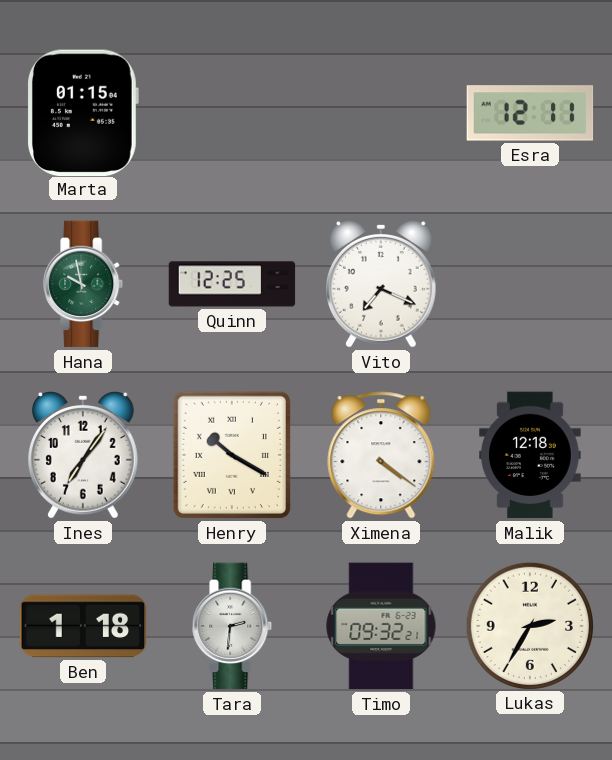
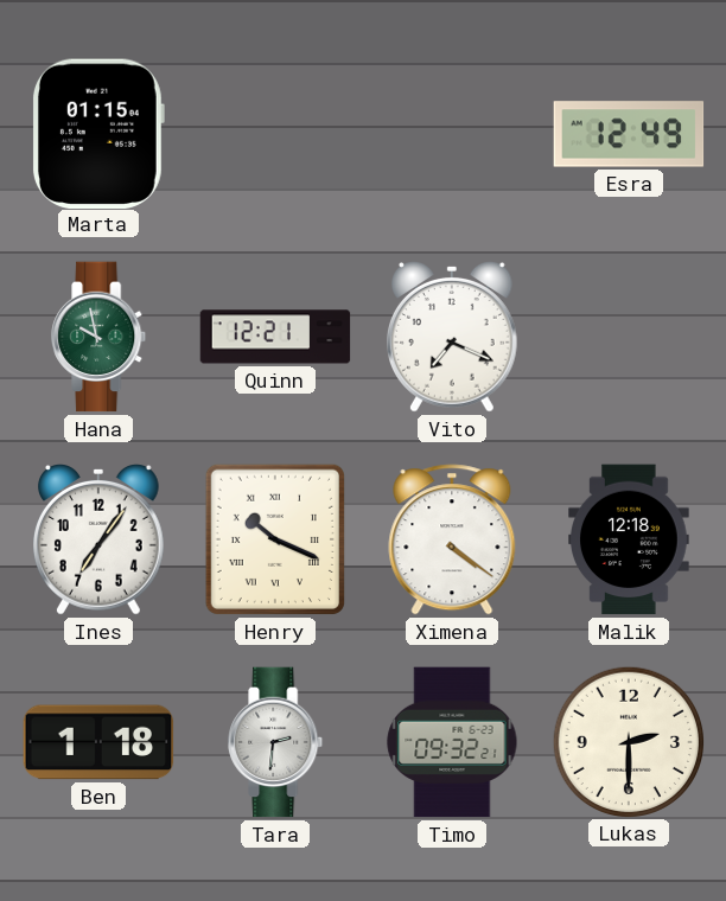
Esra: 12:11 -> 12:49 (629, 134)
Quinn: 12:25 -> 12:21 (275, 337)
Henry: 10:20 -> 10:19 (275, 539)
Lukas: 2:35 -> 2:30 (628, 741)
